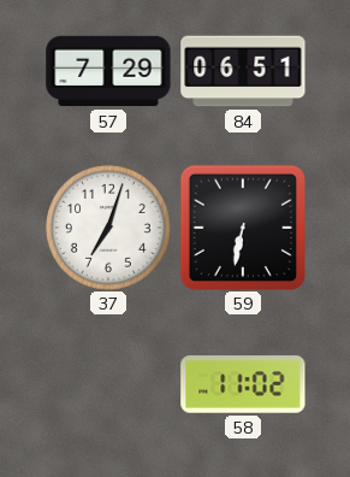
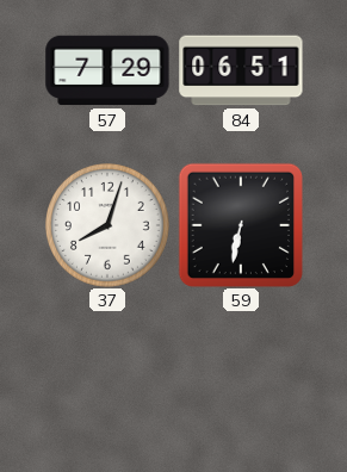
37: 7:03 -> 8:03 (109, 226)
58: 11:02 -> none (243, 384)
